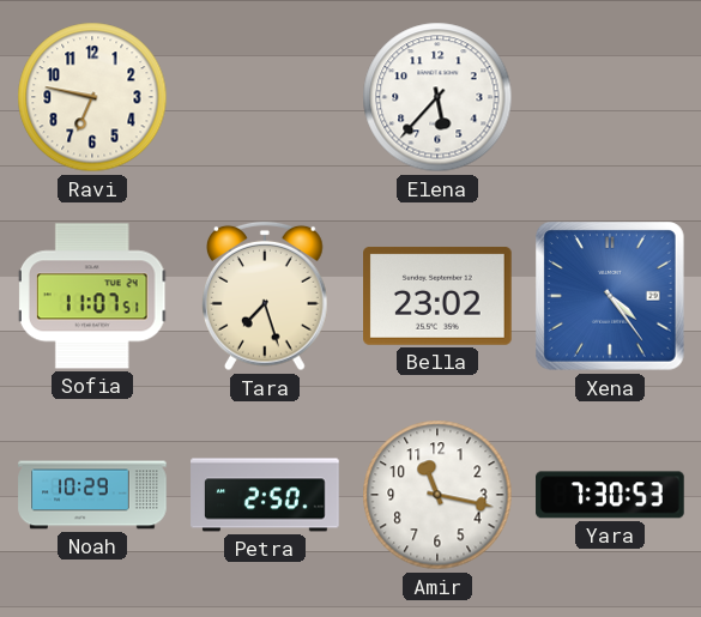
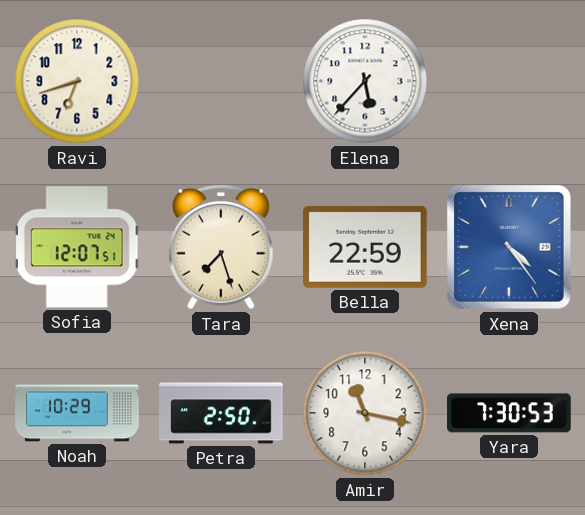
Ravi: 6:47 -> 6:42 (77, 81)
Sofia: 11:07 -> 12:07 (77, 247)
Bella: 23:02 -> 22:59 (366, 247)
